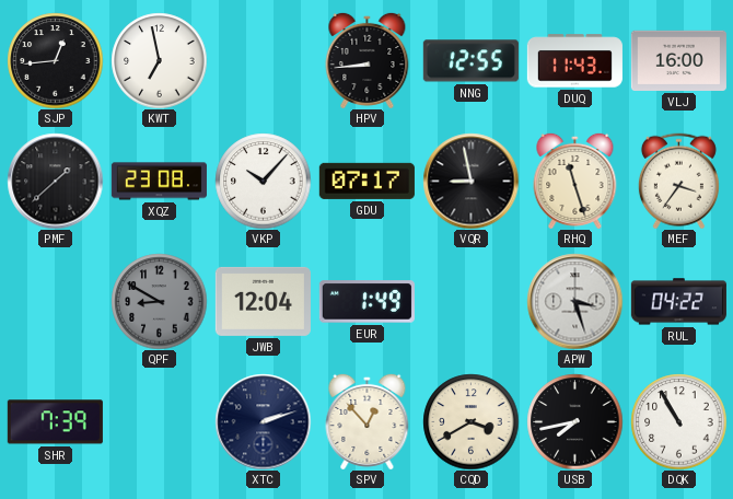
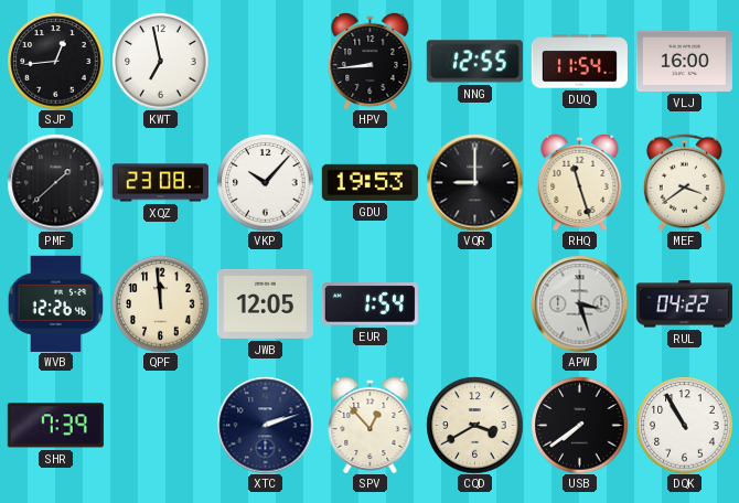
DUQ: 11:43 -> 11:54 (579, 62)
GDU: 07:17 -> 19:53 (369, 182)
VQR: 8:58 -> 9:00 (474, 182)
MEF: 3:36 -> 3:39 (684, 182)
WVB: none -> 12:26 (55, 303)
QPF: 8:50 -> 11:59 (160, 303)
QPF dial: grey -> cream (160, 303)
JWB: 12:04 -> 12:05 (265, 303)
EUR: 1:49 -> 1:54 (369, 304)
USB: 7:43 -> 7:39 (579, 425)
